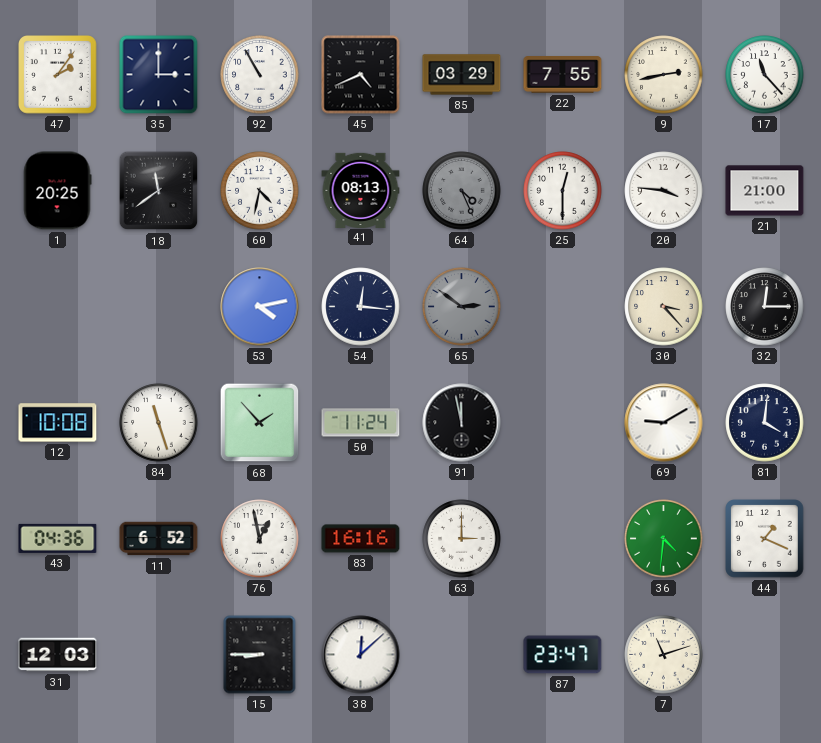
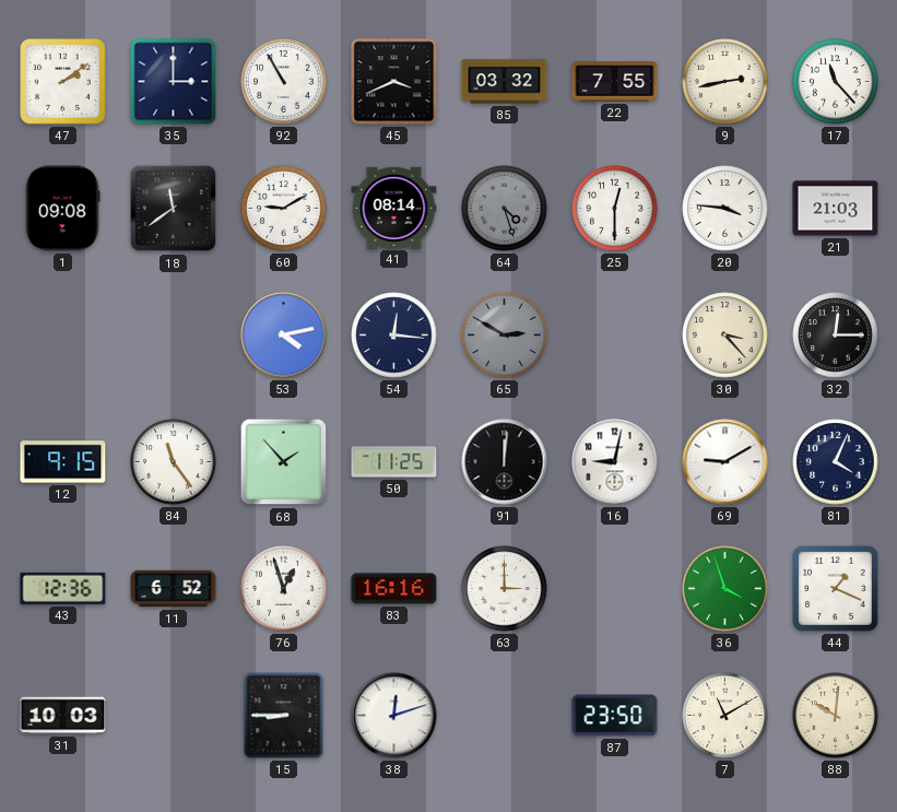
47: 2:06 -> 2:09 (63, 82)
45: 4:41 -> 3:41 (394, 82)
85: 03:29 -> 03:32 (505, 82)
1: 20:25 -> 09:08 (62, 209)
60: 4:32 -> 9:10 (284, 209)
41: 08:13 -> 08:14 (394, 208)
64: 4:26 -> 4:27 (505, 209)
21: 21:00 -> 21:03 (836, 209)
65: 2:51 -> 2:50 (505, 336)
12: 10:08 -> 9:15 (63, 462)
84: 11:27 -> 11:24 (174, 462)
50: 11:24 -> 11:25 (394, 462)
91: 11:58 -> 12:01 (505, 462)
16: none -> 9:02 (615, 462)
81: 4:01 -> 4:04 (836, 462)
43: 04:36 -> 12:36 (63, 588)
76: 12:58 -> 12:57 (284, 589)
36: 4:31 -> 3:57 (725, 589)
31: 12:03 -> 10:03 (63, 716)
38: 12:08 -> 12:12 (394, 716)
87: 23:47 -> 23:50 (615, 716)
7: 11:12 -> 11:10 (725, 716)
88: none -> 10:01 (836, 716)
